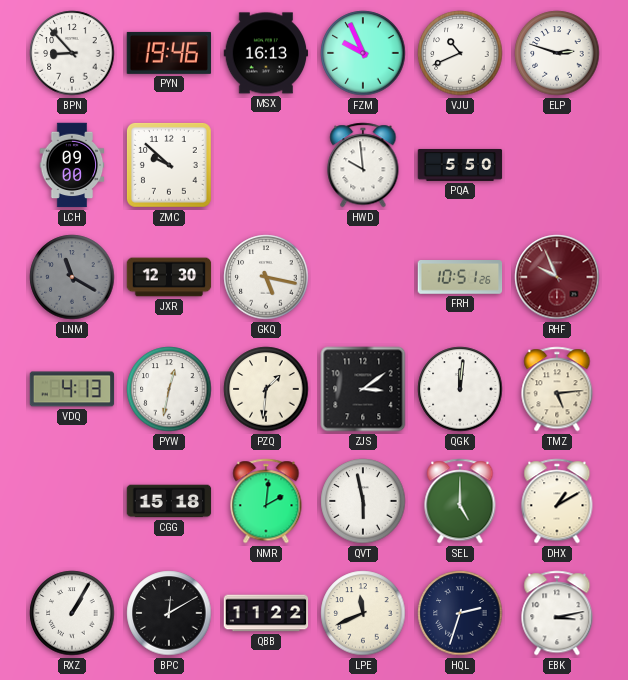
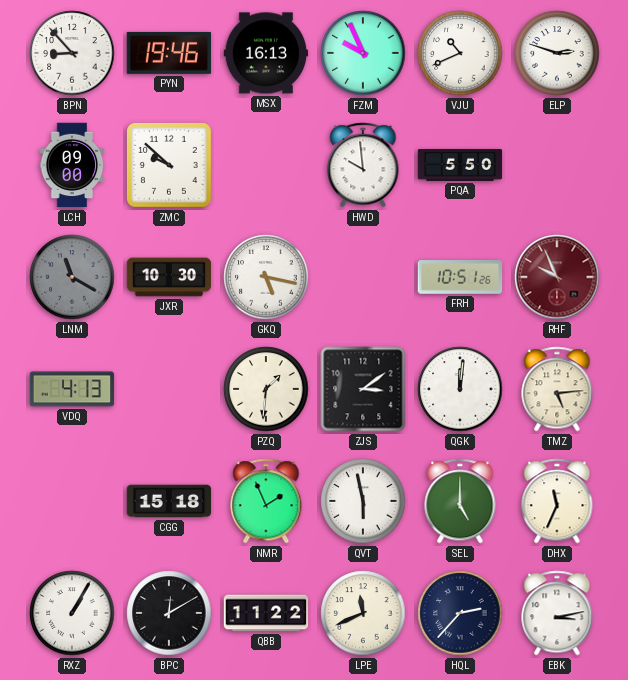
JXR: 12:30 -> 10:30 (169, 277)
PYW: 12:32 -> none (169, 389)
NMR: 2:01 -> 1:56 (266, 501)
DHX: 1:10 -> 11:34 (557, 501)
HQL: 2:33 -> 2:37 (460, 613)
